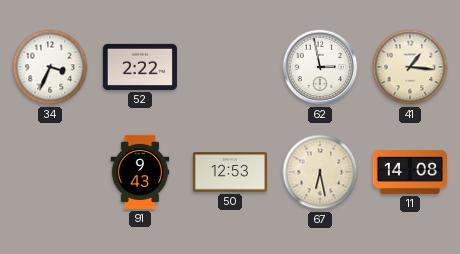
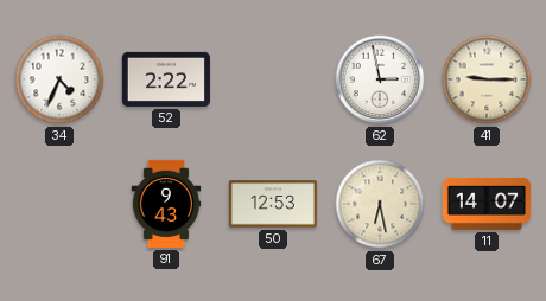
34: 3:34 -> 4:34 (59, 79)
41: 1:16 -> 9:15 (487, 79)
11: 14:08 -> 14:07 (487, 204)
